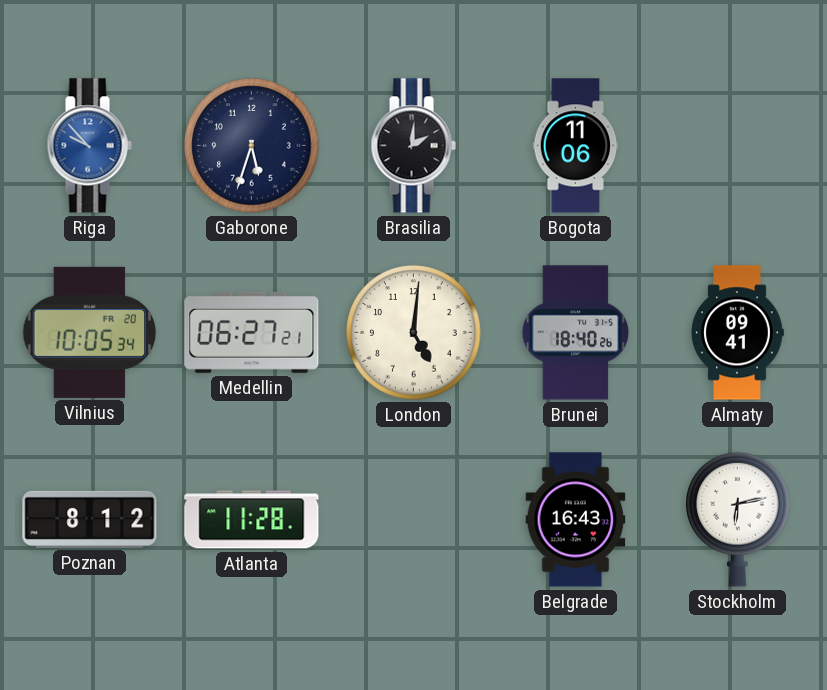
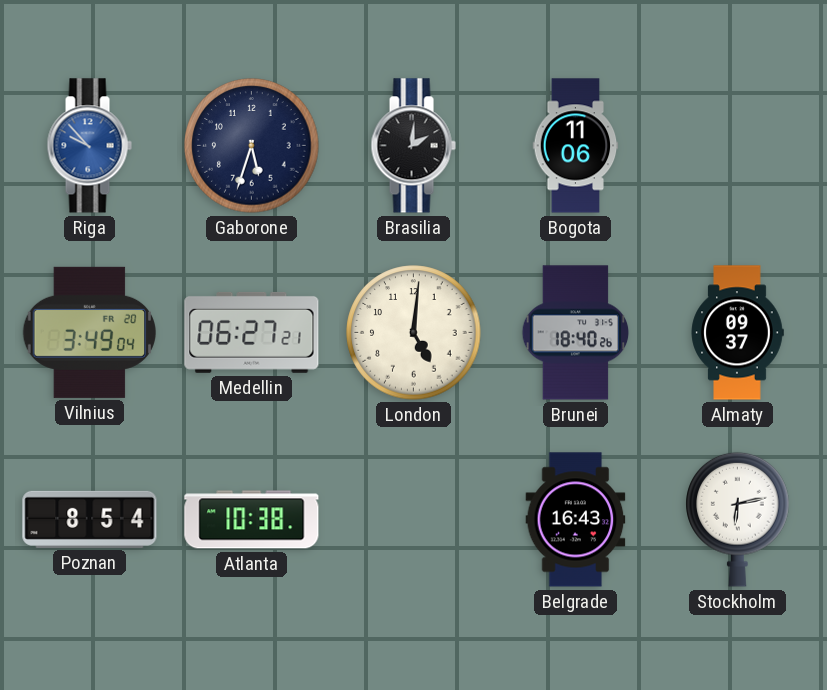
Vilnius: 10:05 -> 3:49 (89, 332)
Almaty: 09:41 -> 09:37 (737, 333)
Poznan: 8:12 -> 8:54 (90, 519)
Atlanta: 11:28 -> 10:38 (252, 520)
